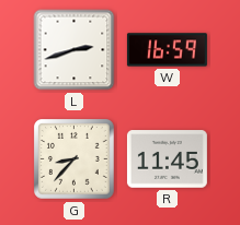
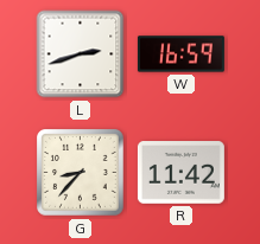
R: 11:45 -> 11:42 (180, 173)
